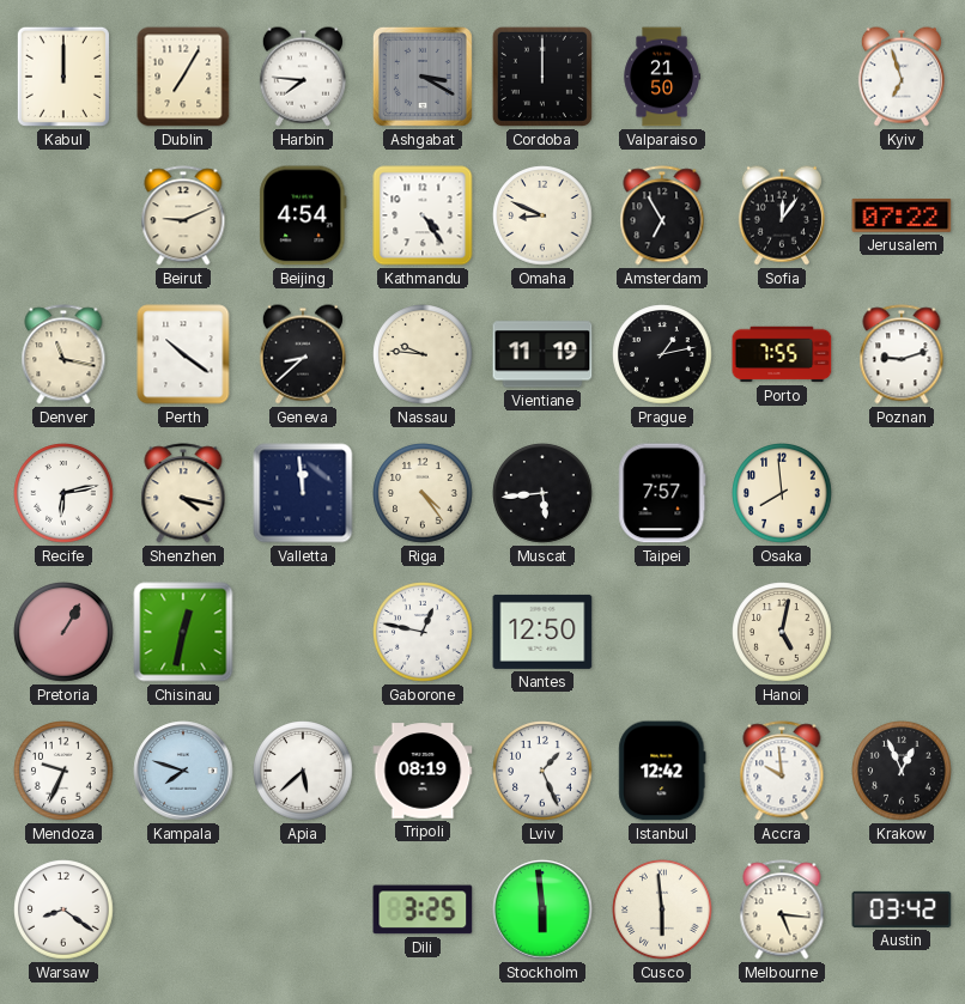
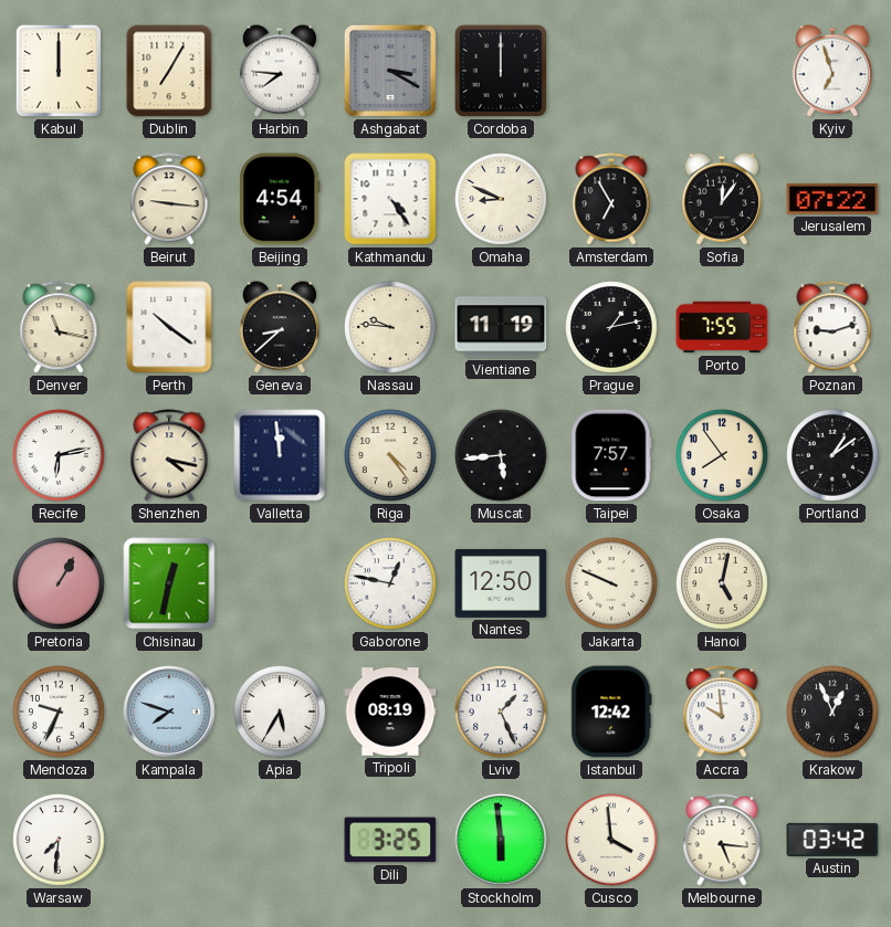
Valparaiso: 21:50 -> none (662, 77)
Beirut: 9:11 -> 9:16 (169, 199)
Osaka: 7:59 -> 7:54 (722, 455)
Portland: none -> 1:09 (832, 455)
Jakarta: none -> 9:49 (611, 583)
Apia: 5:38 -> 5:35 (280, 712)
Warsaw: 8:21 -> 7:31 (59, 840)
Cusco: 5:59 -> 3:59 (611, 840)
